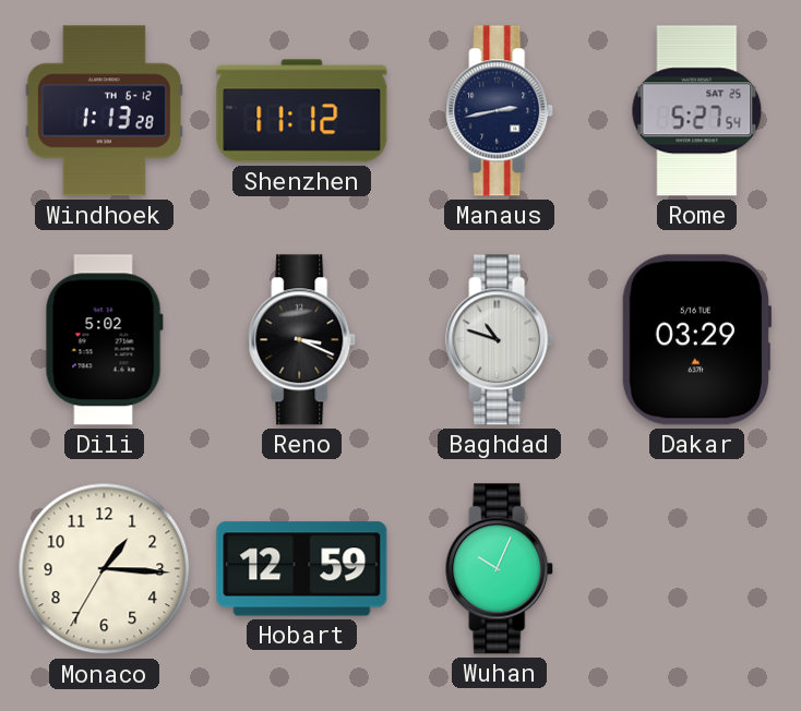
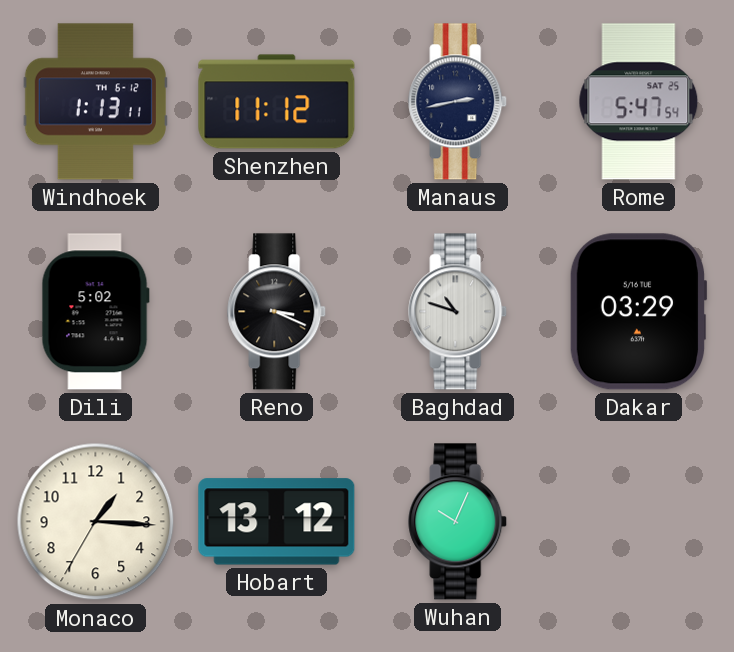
Windhoek: 1:13:28 -> 1:13:11 (95, 102)
Rome: 5:27 -> 5:47 (639, 102)
Hobart: 12:59 -> 13:12 (277, 522)
